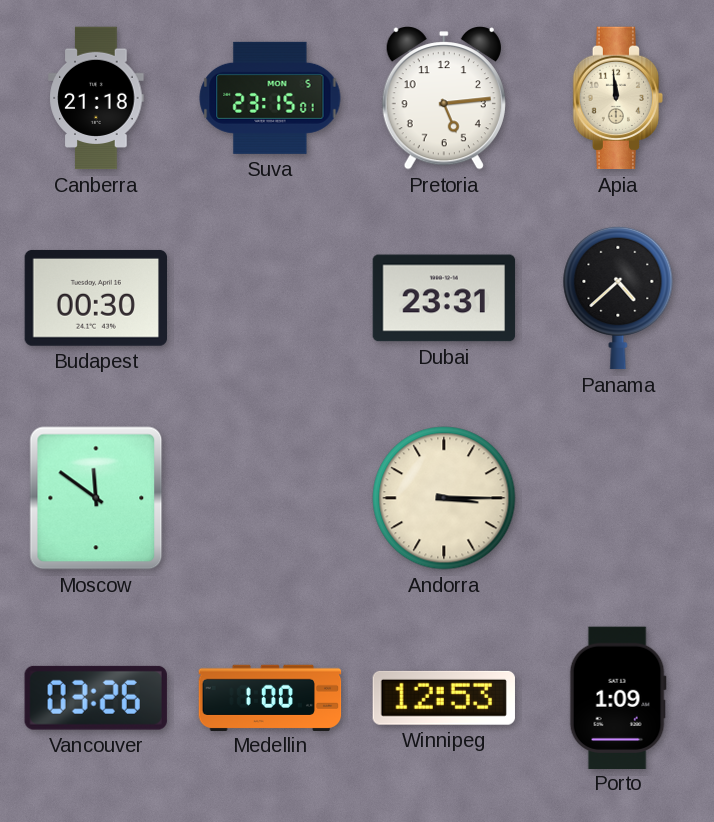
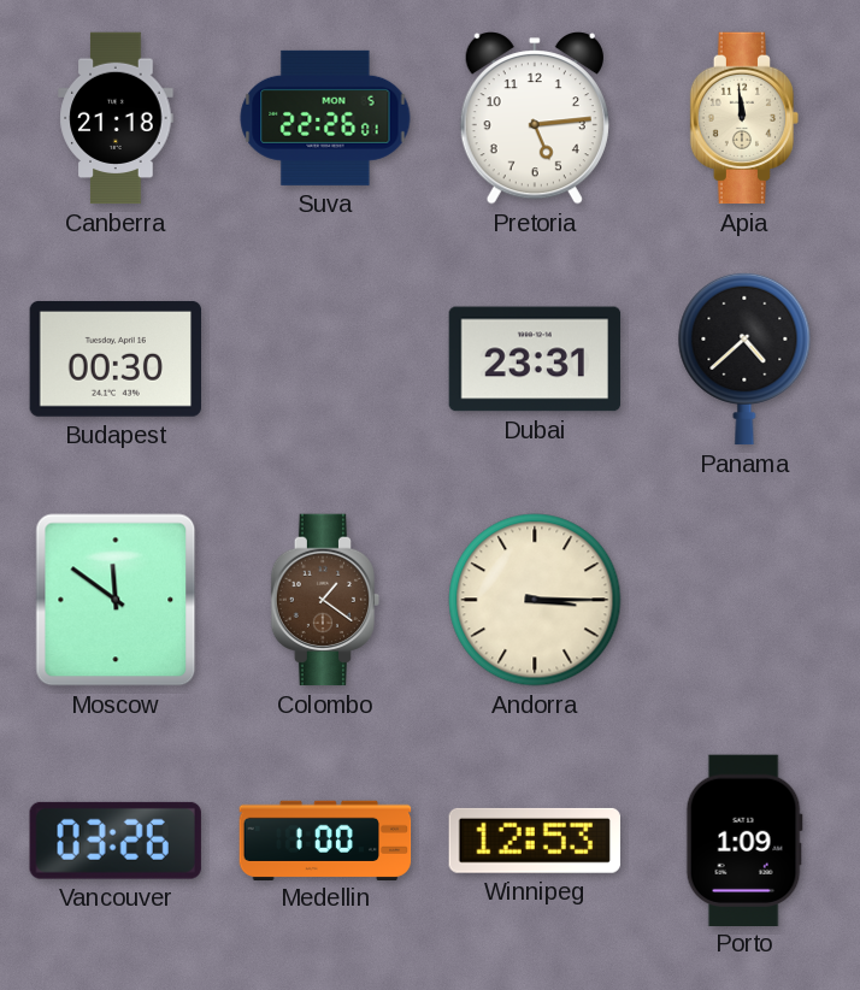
Suva: 23:15 -> 22:26 (325, 118)
Colombo: none -> 1:21 (325, 600)
